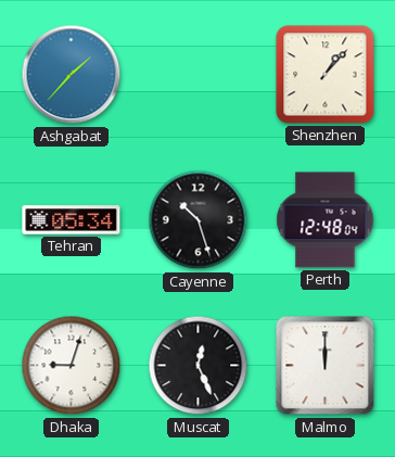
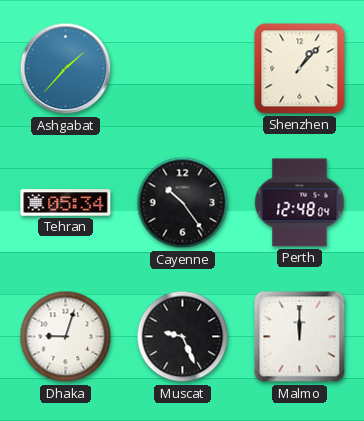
Cayenne: 10:27 -> 10:24 (183, 203)
Muscat: 12:26 -> 9:26 (183, 337)
